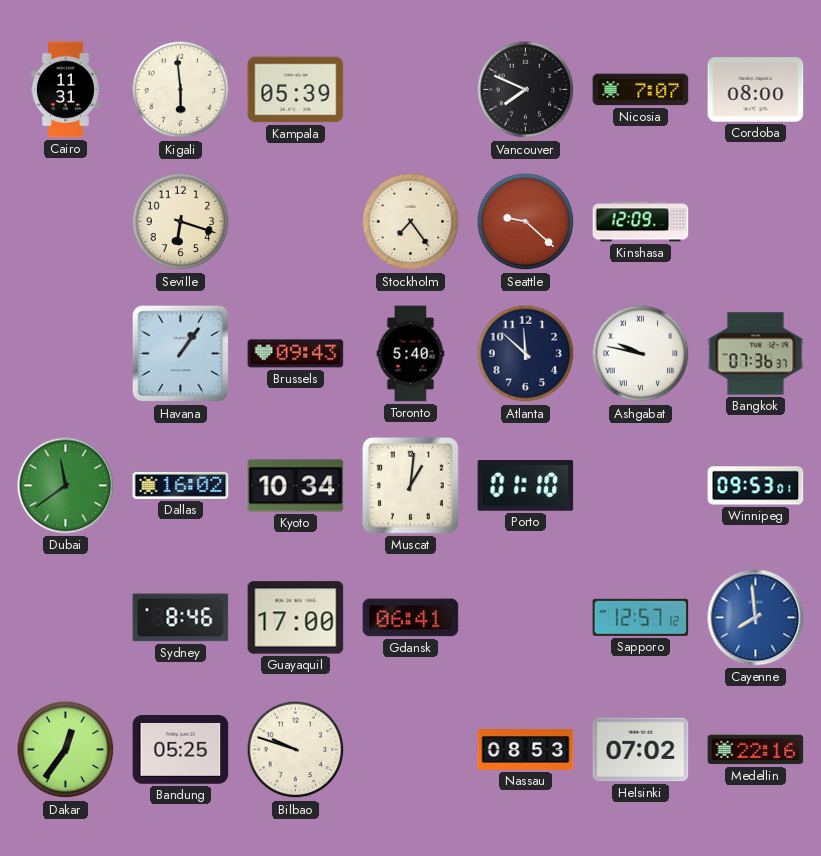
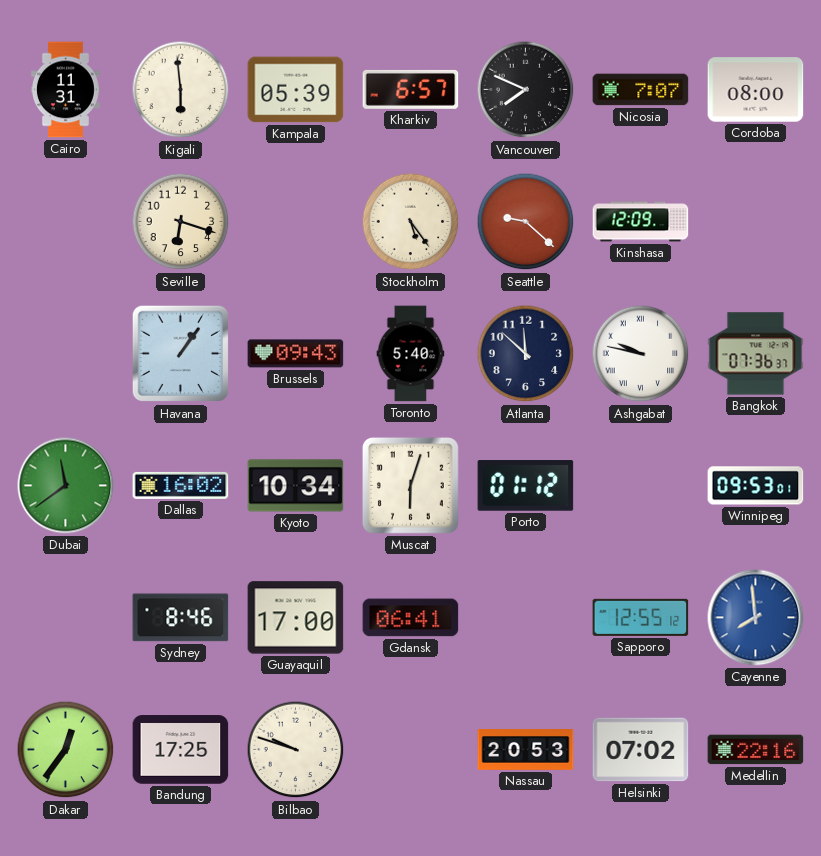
Kharkiv: none -> 6:57 (411, 89)
Stockholm: 7:24 -> 5:24 (411, 222)
Muscat: 1:01 -> 6:03 (410, 485)
Porto: 01:10 -> 01:12 (526, 486)
Sapporo: 12:57 -> 12:55 (641, 617)
Bandung: 05:25 -> 17:25 (181, 750)
Nassau: 08:53 -> 20:53 (526, 750)
